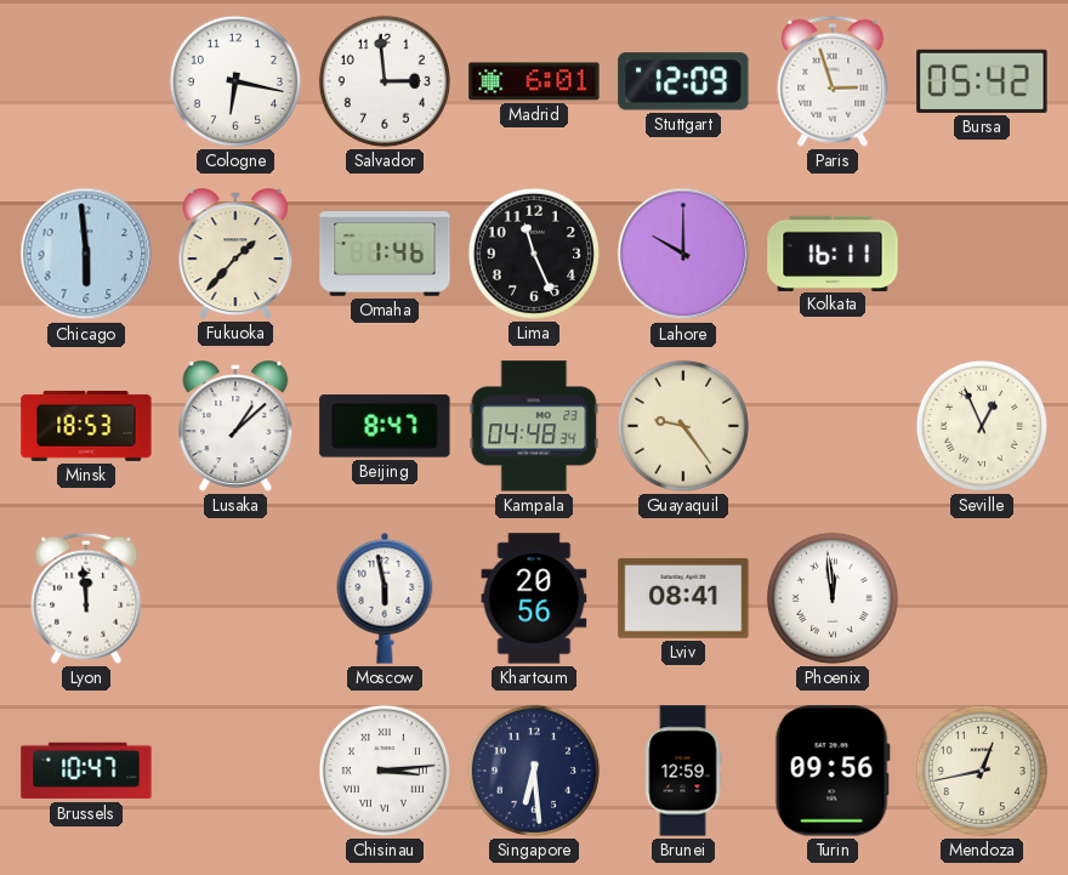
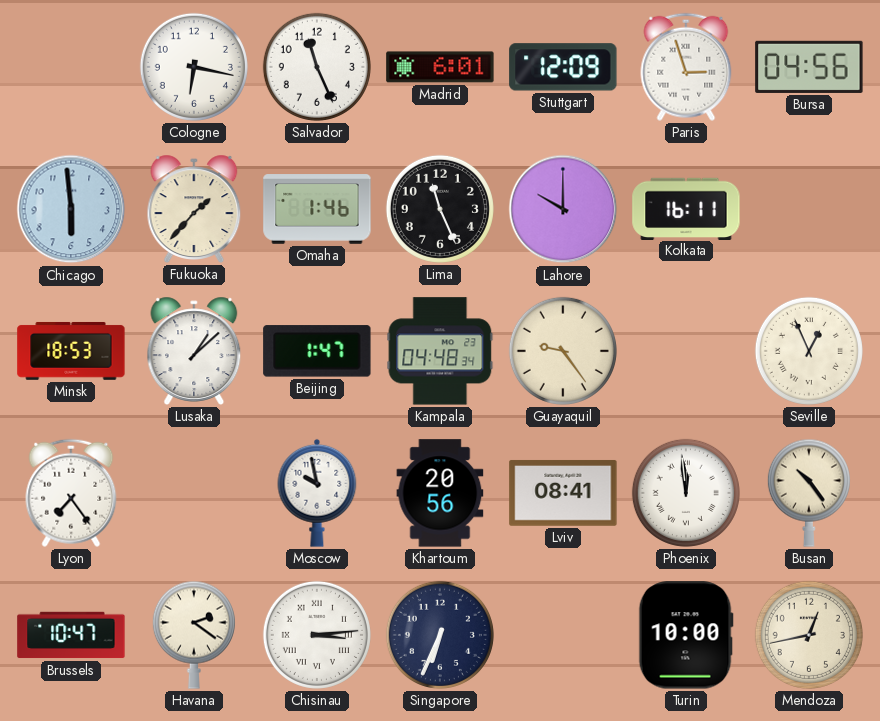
Salvador: 2:59 -> 11:26 (317, 67)
Bursa: 05:42 -> 04:56 (809, 67)
Beijing: 8:47 -> 1:47 (317, 351)
Lyon: 11:59 -> 7:24 (71, 493)
Moscow: 5:58 -> 9:58 (317, 493)
Busan: none -> 10:24 (809, 493)
Havana: none -> 2:21 (194, 635)
Singapore: 6:29 -> 6:34 (440, 635)
Brunei: 12:59 -> none (683, 771)
Turin: 09:56 -> 10:00 (686, 635)
